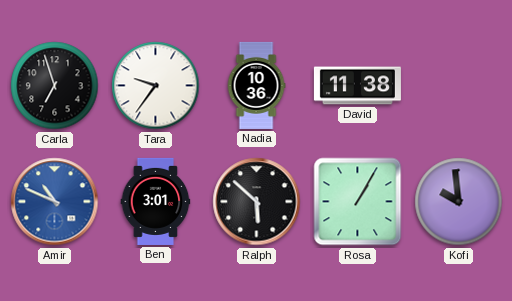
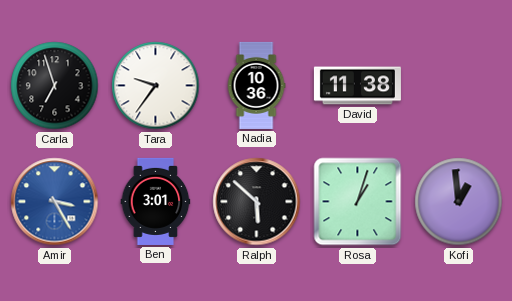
Amir: 10:49 -> 3:25 (55, 202)
Rosa: 1:05 -> 1:03 (358, 202)
Kofi: 9:59 -> 12:59 (459, 202)
